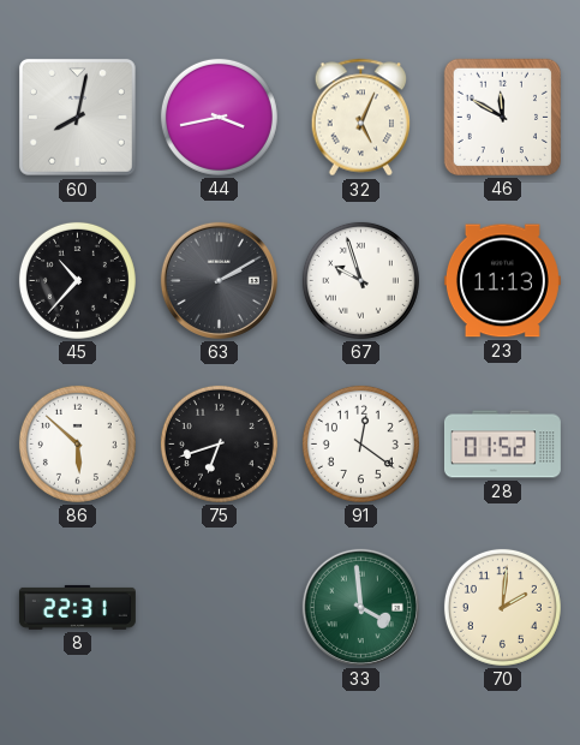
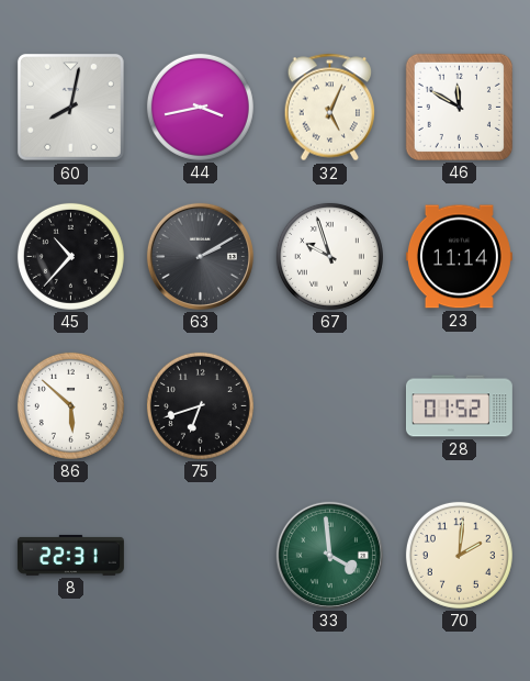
23: 11:13 -> 11:14 (459, 257)
91: 12:21 -> none (360, 443)
